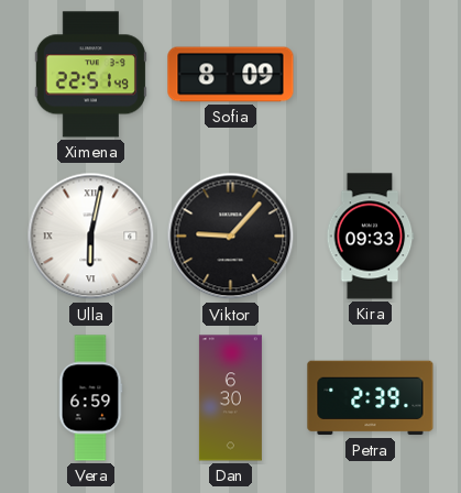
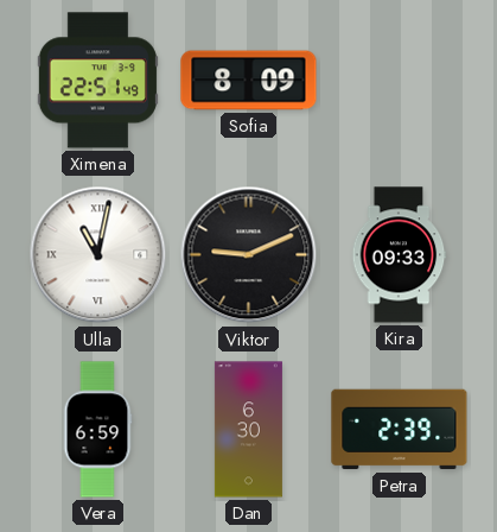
Ulla: 6:02 -> 11:02 (98, 255)
Viktor: 9:07 -> 9:11 (249, 255)
